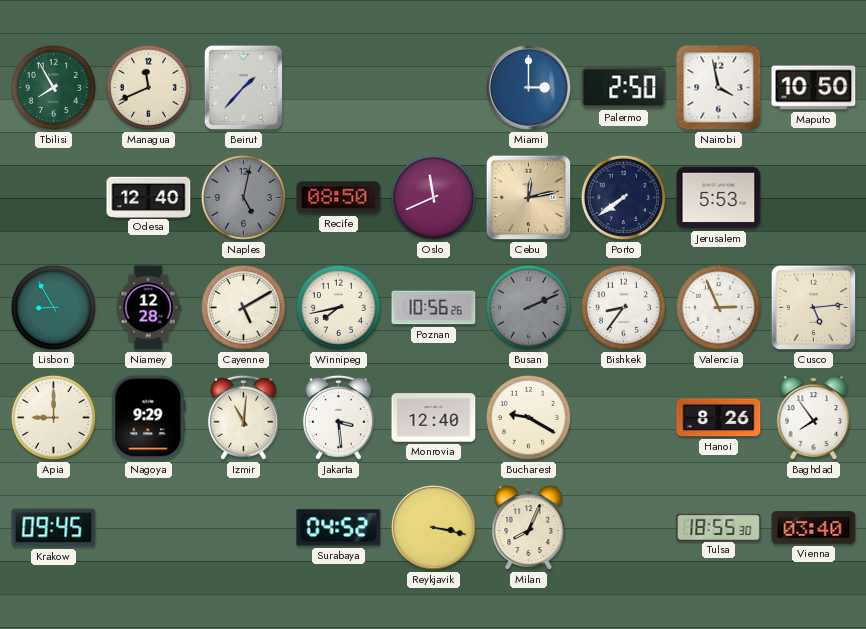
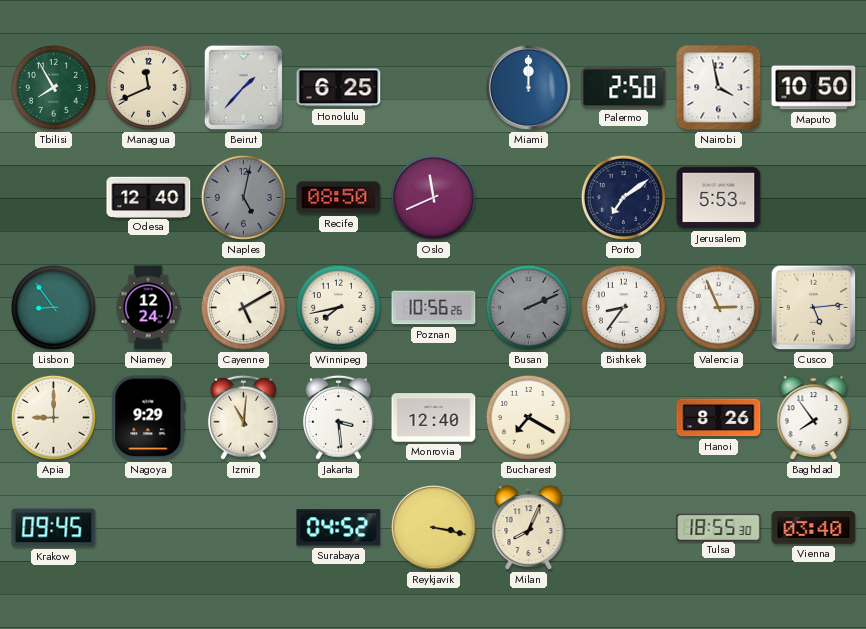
Honolulu: none -> 6:25 (339, 88)
Miami: 3:00 -> 12:00 (528, 87)
Cebu: 12:13 -> none (529, 198)
Porto: 7:39 -> 7:09 (623, 197)
Lisbon: 8:55 -> 8:54 (53, 307)
Niamey: 12:28 -> 12:24 (148, 308)
Bucharest: 9:20 -> 7:20 (528, 417)
